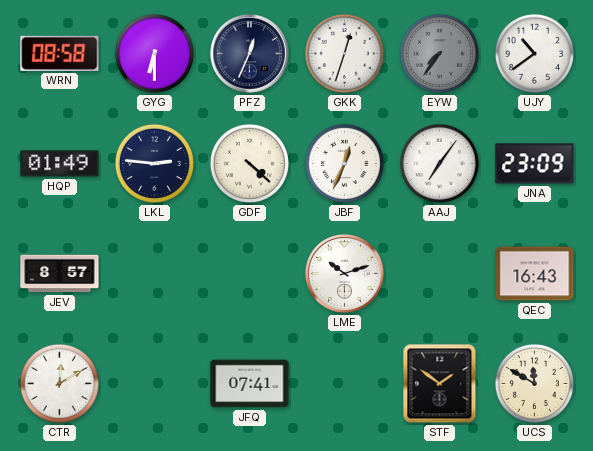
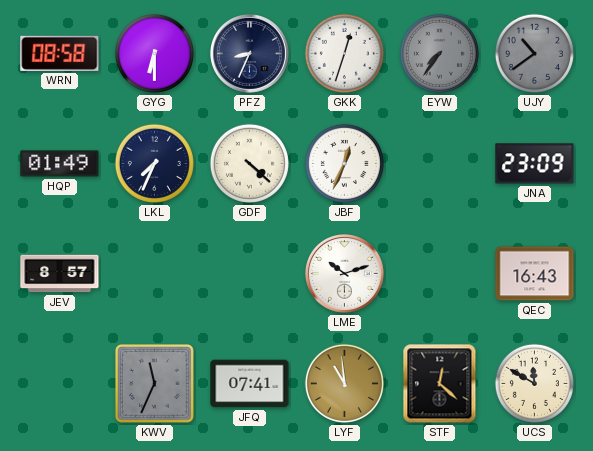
PFZ: 12:34 -> 8:34 (250, 54)
UJY dial: white -> grey (534, 53)
LKL: 2:46 -> 7:34 (154, 163)
AAJ: 7:06 -> none (439, 163)
CTR: 12:10 -> none (59, 383)
KWV: none -> 11:34 (154, 383)
LYF: none -> 10:59 (344, 383)
STF: 1:51 -> 12:22 (440, 384)
